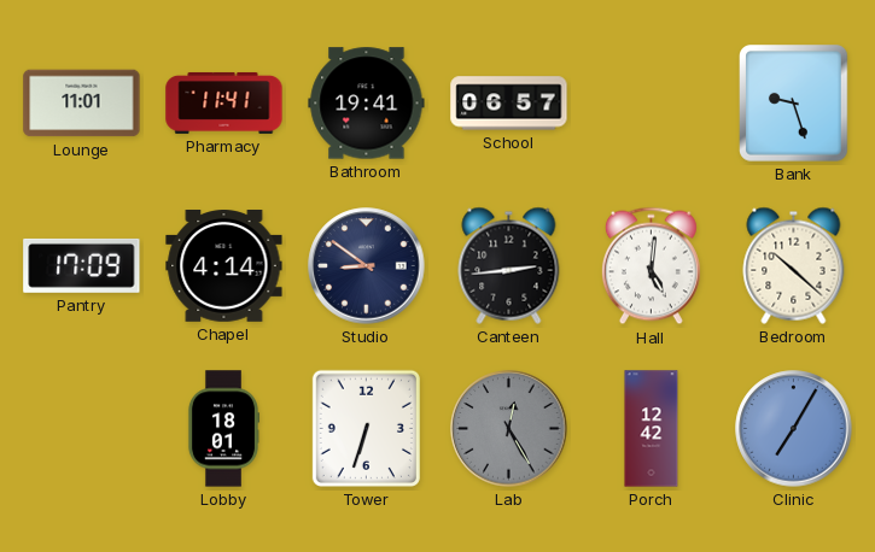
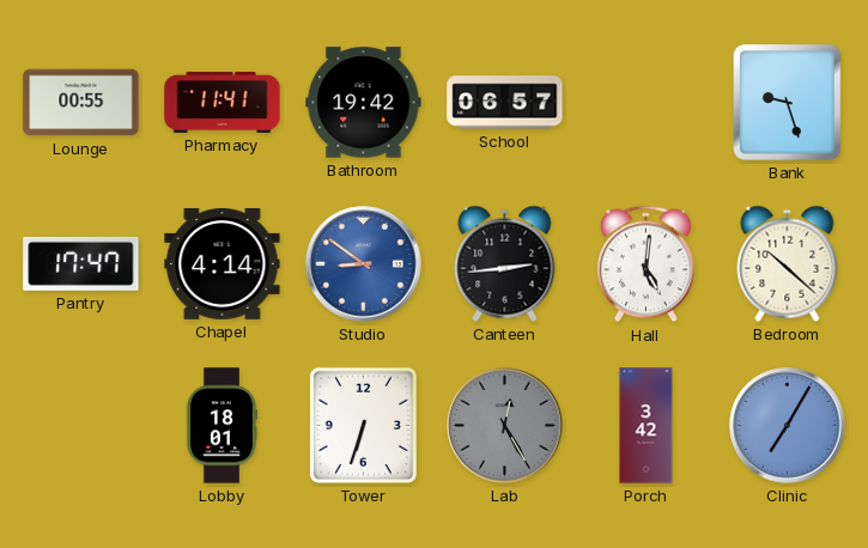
Lounge: 11:01 -> 00:55 (81, 103)
Bathroom: 19:41 -> 19:42 (364, 103)
Pantry: 17:09 -> 17:47 (81, 263)
Studio dial: navy -> blue (364, 264)
Porch: 12:42 -> 3:42 (647, 426)
